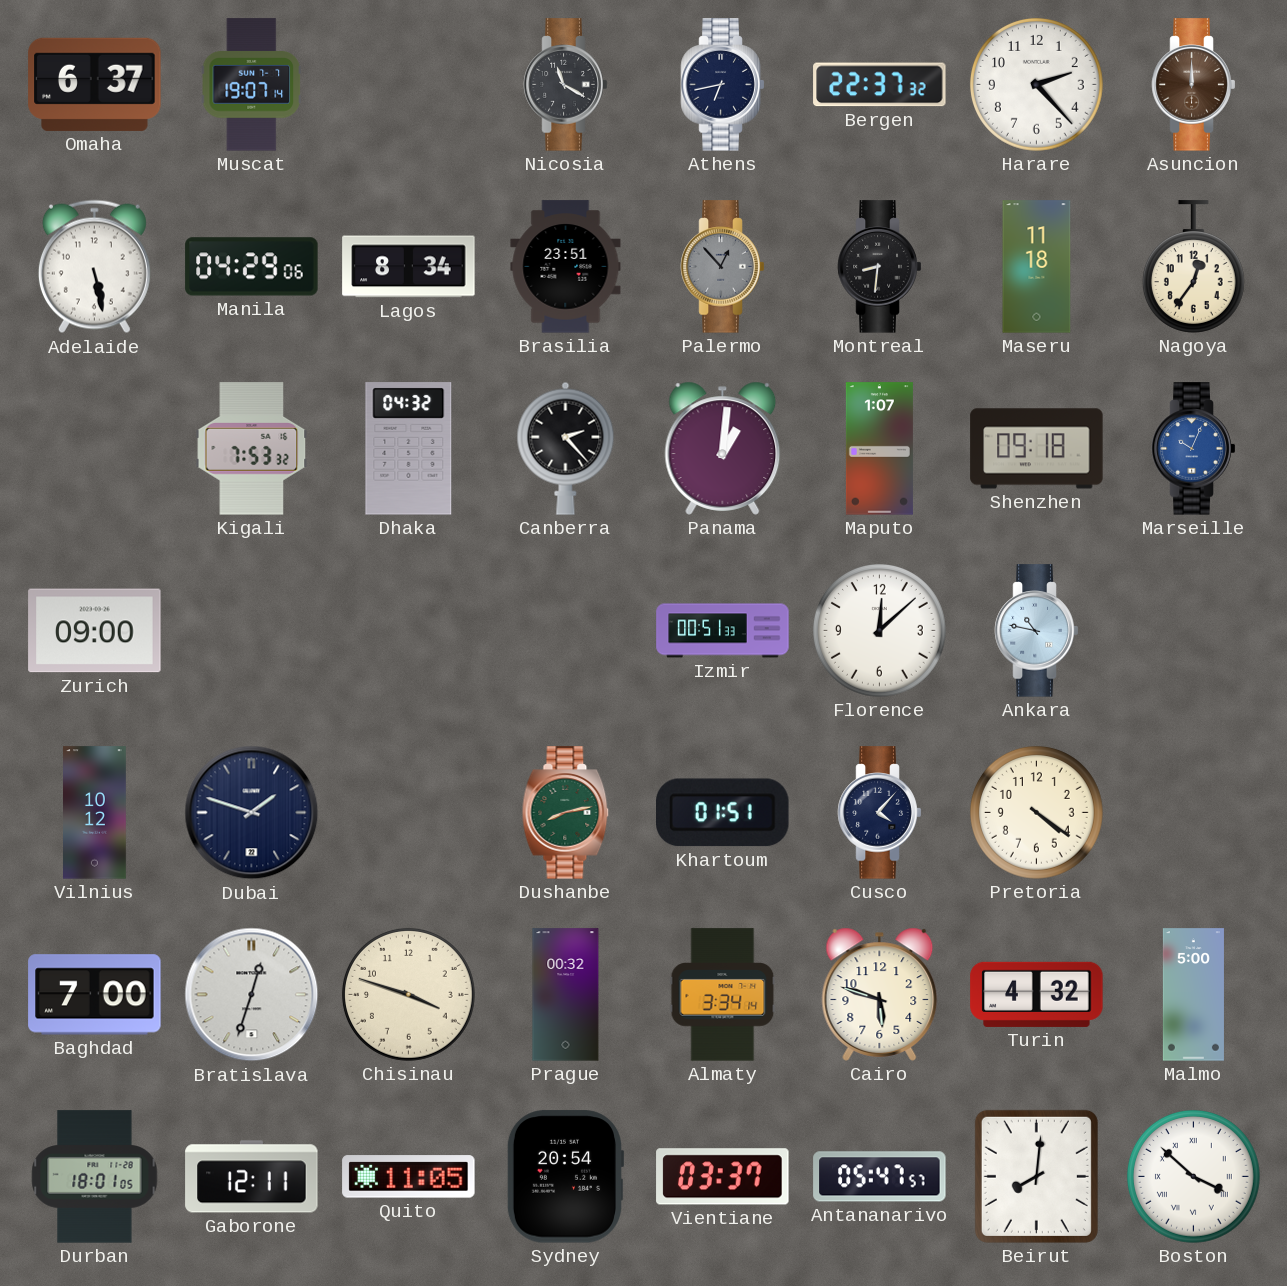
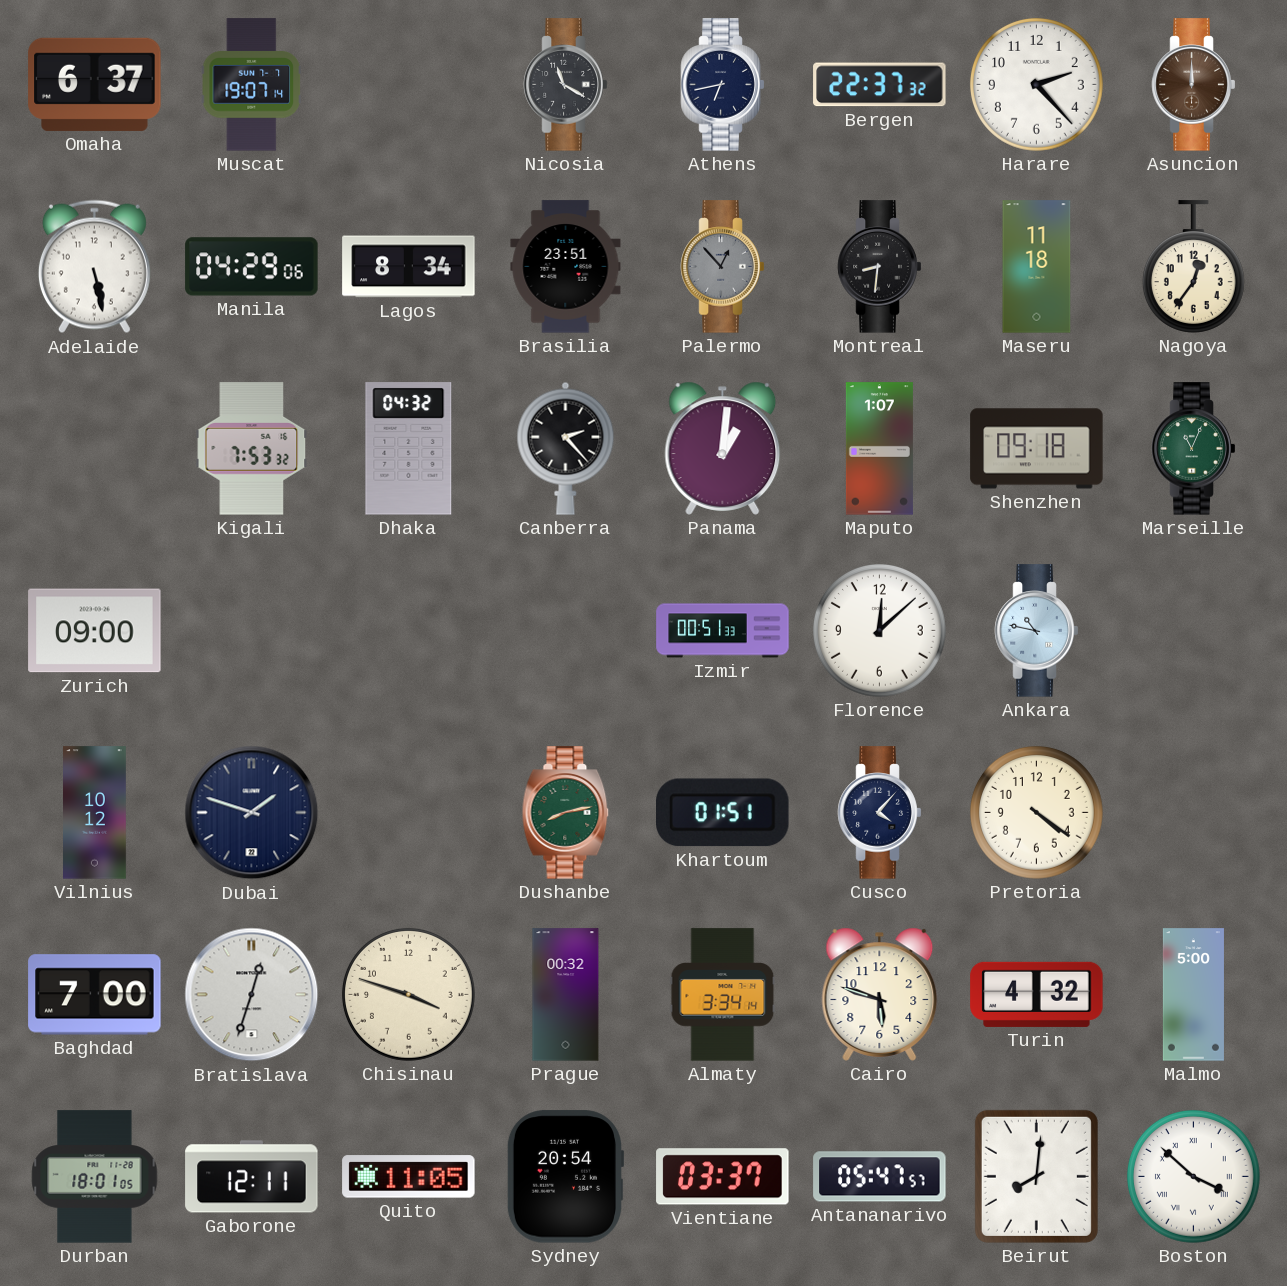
Marseille: 10:04 -> 11:04 (1194, 449)
Marseille dial: blue -> green (1194, 449)
